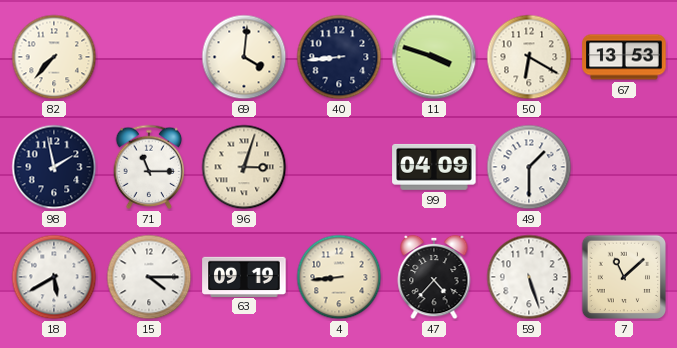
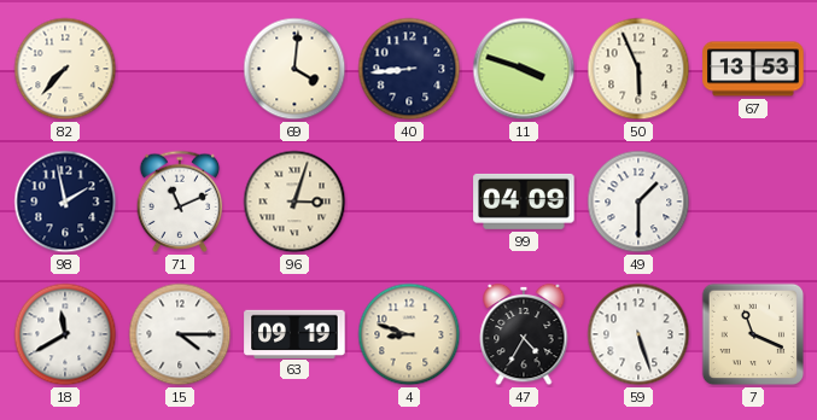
50: 6:20 -> 5:56 (638, 69)
71: 11:15 -> 11:11 (180, 202)
18: 5:40 -> 11:40 (65, 334)
4: 8:44 -> 8:48 (409, 334)
47: 4:37 -> 4:35 (524, 334)
7: 11:08 -> 11:19 (753, 334)
